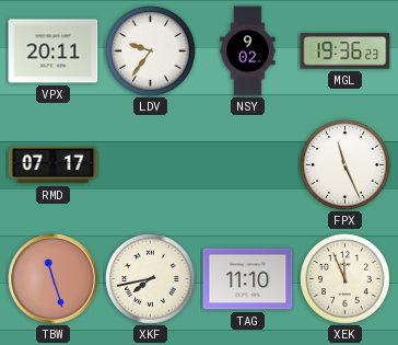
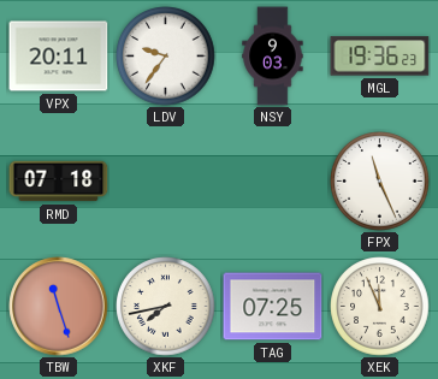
NSY: 9:02 -> 9:03 (273, 57)
RMD: 07:17 -> 07:18 (59, 182)
TAG: 11:10 -> 07:25 (273, 307)
